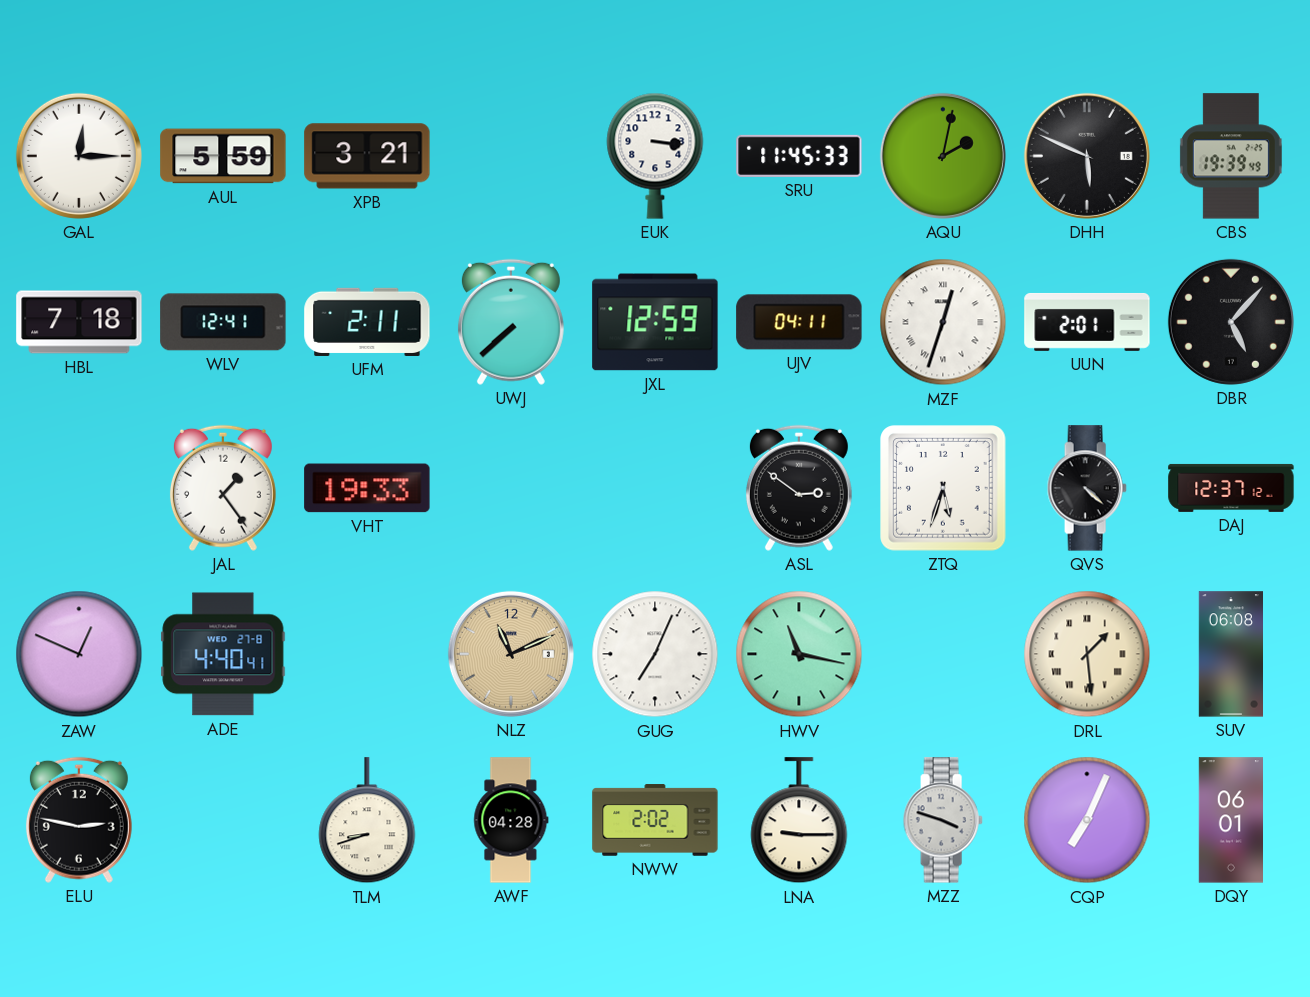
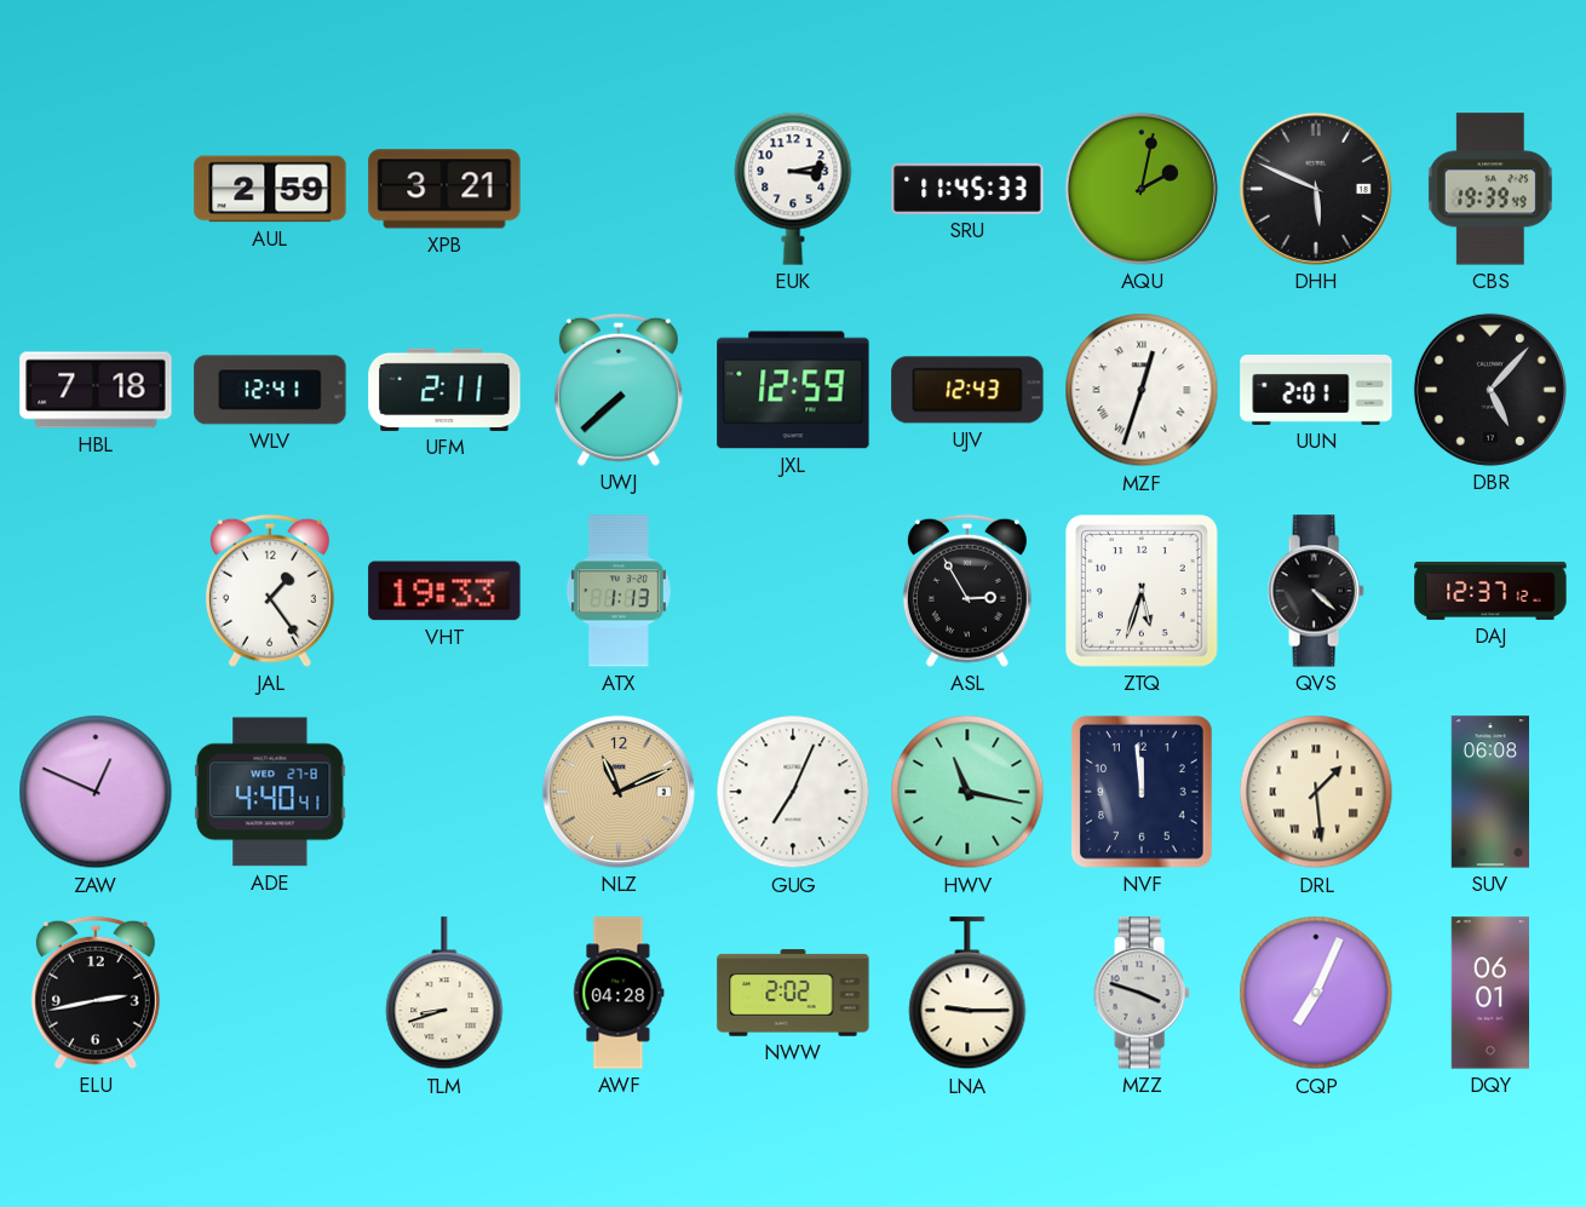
GAL: 12:15 -> none (79, 156)
AUL: 5:59 -> 2:59 (270, 189)
EUK: 3:16 -> 3:13 (793, 189)
UJV: 04:11 -> 12:43 (967, 390)
ATX: none -> 1:13 (619, 591)
ASL: 2:51 -> 2:55 (967, 591)
NVF: none -> 11:59 (1143, 793)
ELU: 2:47 -> 2:43 (96, 993)
